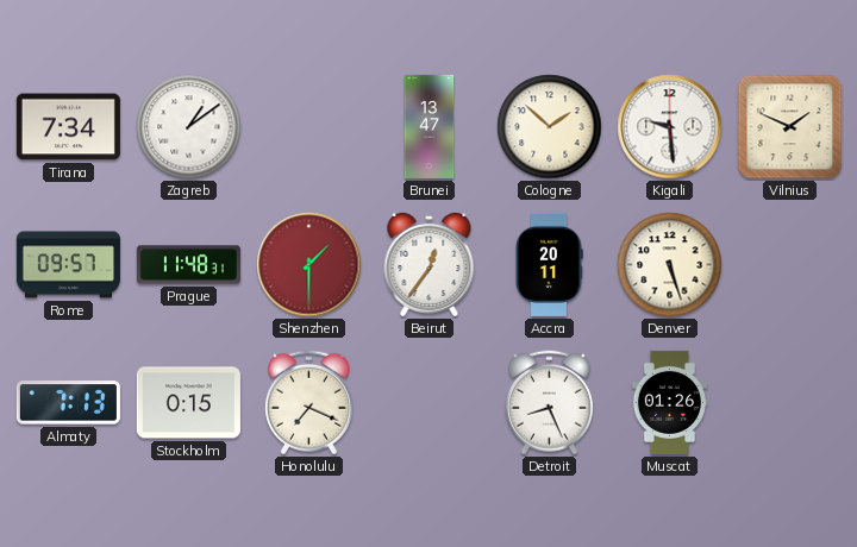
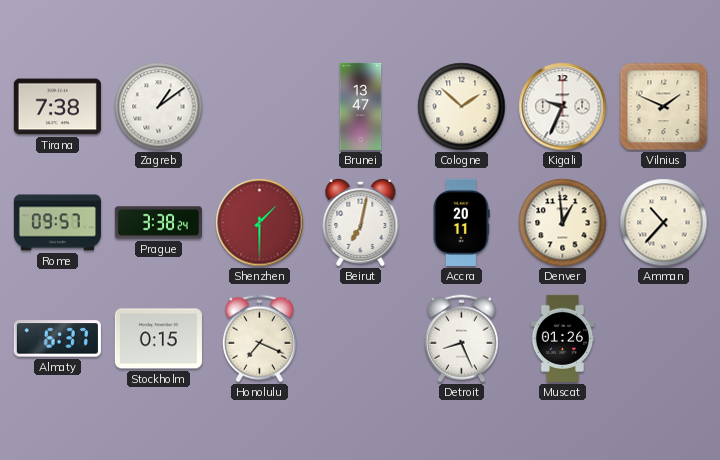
Tirana: 7:34 -> 7:38 (57, 107)
Kigali: 9:29 -> 9:34 (563, 107)
Prague: 11:48 -> 3:38 (158, 223)
Beirut: 12:36 -> 7:02 (361, 222)
Denver: 5:27 -> 12:59 (563, 223)
Amman: none -> 10:37 (664, 223)
Almaty: 7:13 -> 6:37 (57, 339)
